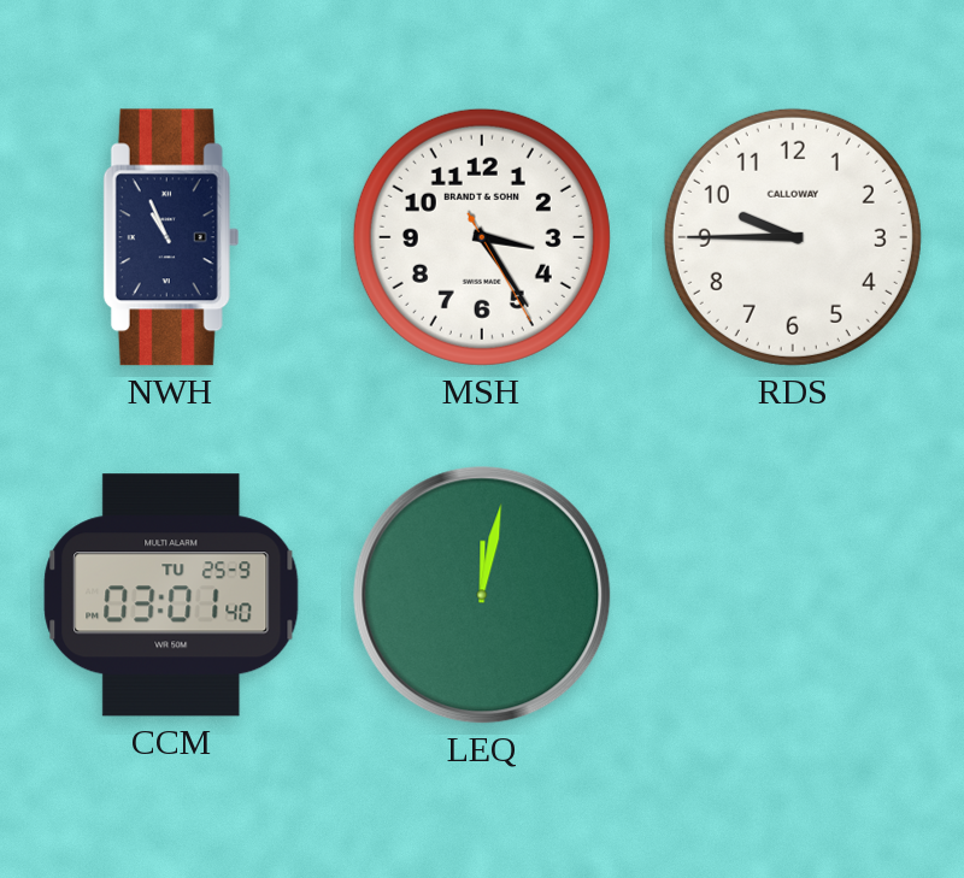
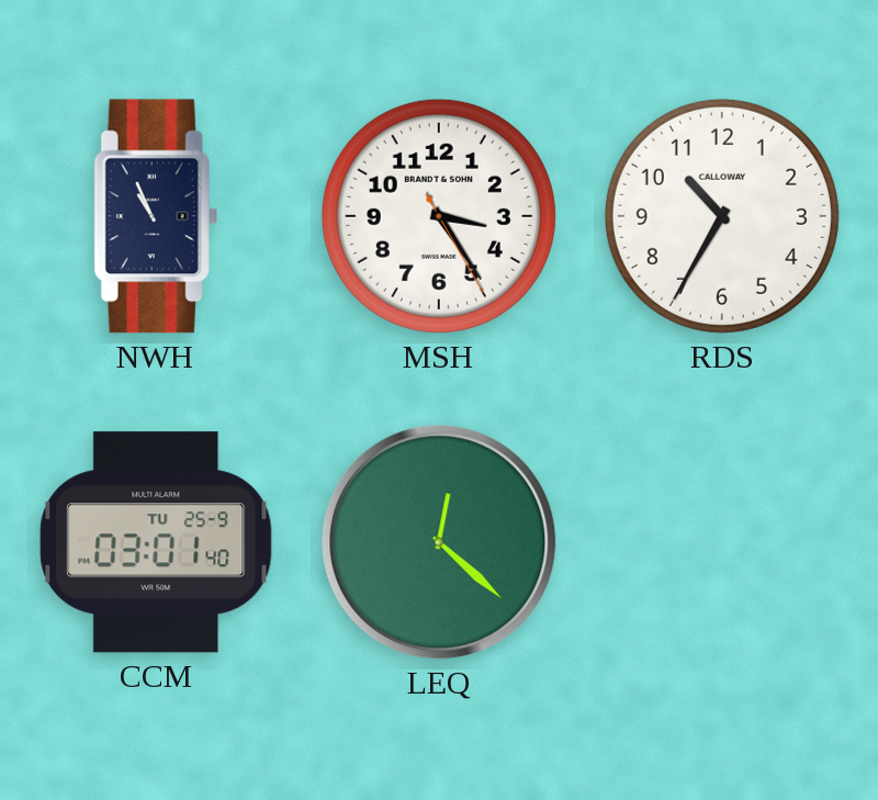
RDS: 9:45 -> 10:35 (722, 216)
LEQ: 12:02 -> 12:22 (439, 542)
